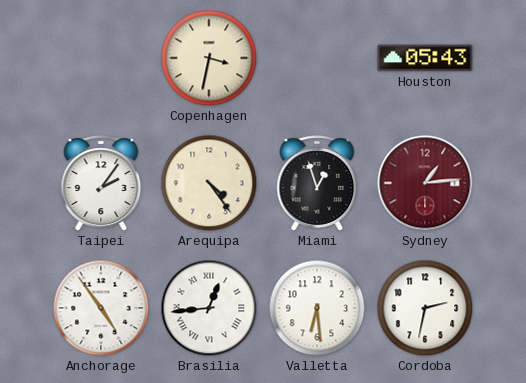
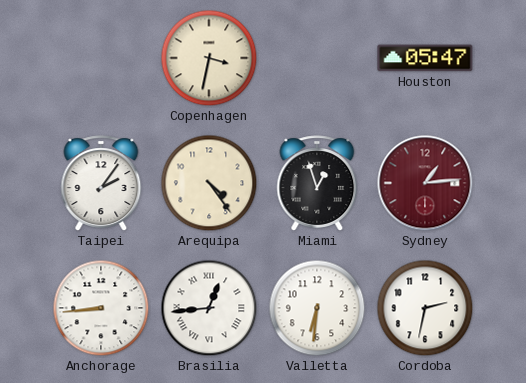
Houston: 05:43 -> 05:47 (425, 58)
Anchorage: 4:54 -> 8:44 (101, 308)
Valletta: 6:29 -> 6:31 (317, 308)
